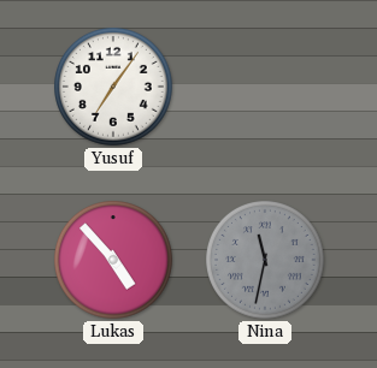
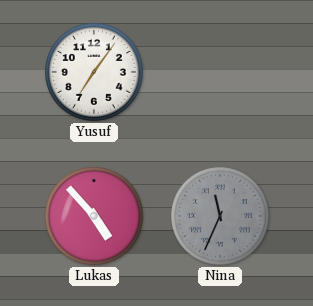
Nina: 11:32 -> 11:34 (221, 217)
